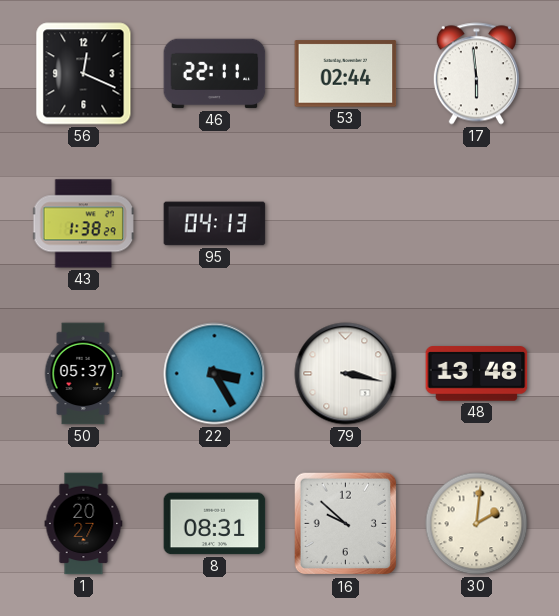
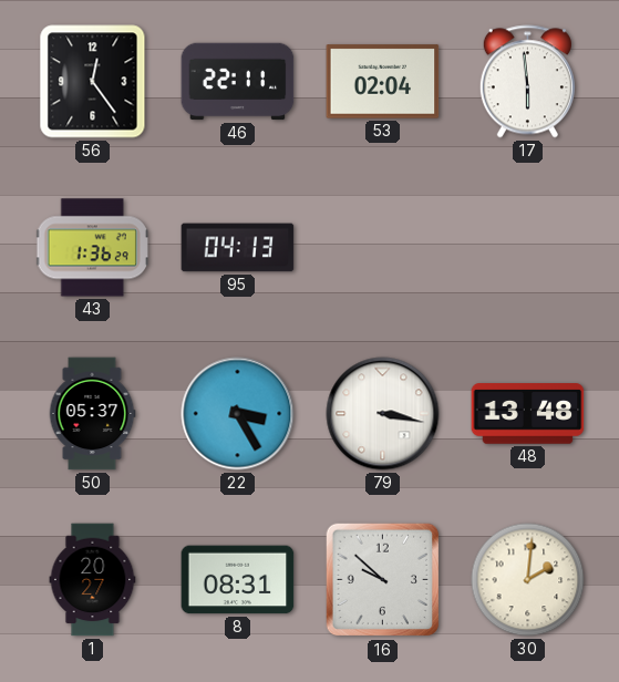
56: 12:19 -> 12:24 (93, 82)
53: 02:44 -> 02:04 (383, 82)
43: 1:38 -> 1:36 (92, 248)
